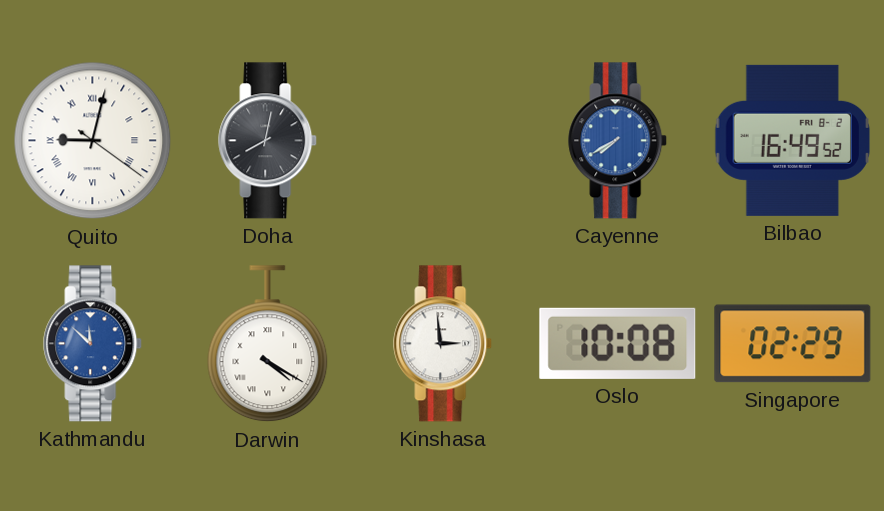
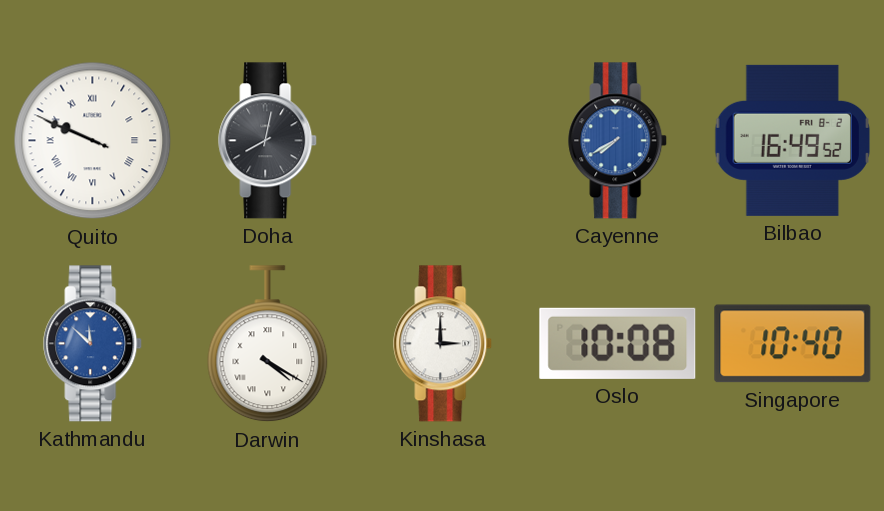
Quito: 9:02 -> 9:48 (93, 141)
Kinshasa: 2:59 -> 3:00 (443, 344)
Singapore: 02:29 -> 10:40 (793, 344)
